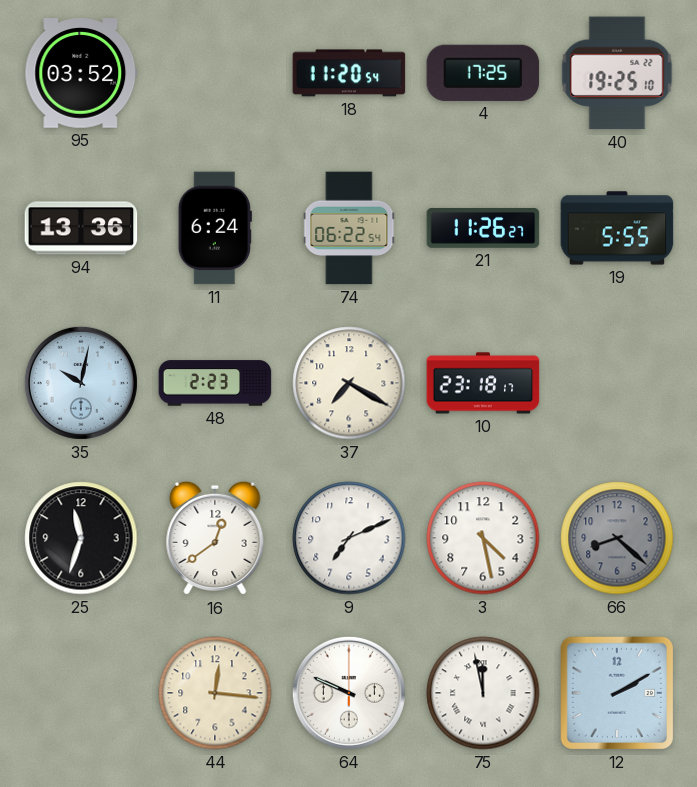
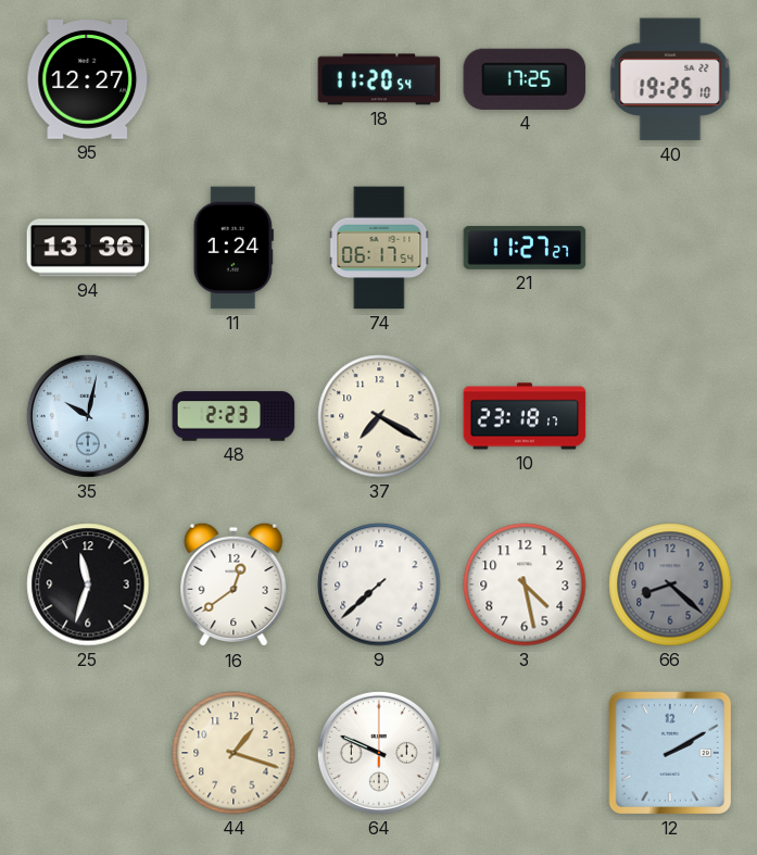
95: 03:52 -> 12:27 (88, 79)
11: 6:24 -> 1:24 (234, 248)
74: 06:22 -> 06:17 (379, 248)
21: 11:26 -> 11:27 (525, 248)
19: 5:55 -> none (617, 228)
9: 7:11 -> 7:38 (379, 584)
44: 12:16 -> 1:18 (234, 753)
75: 11:58 -> none (483, 693)
